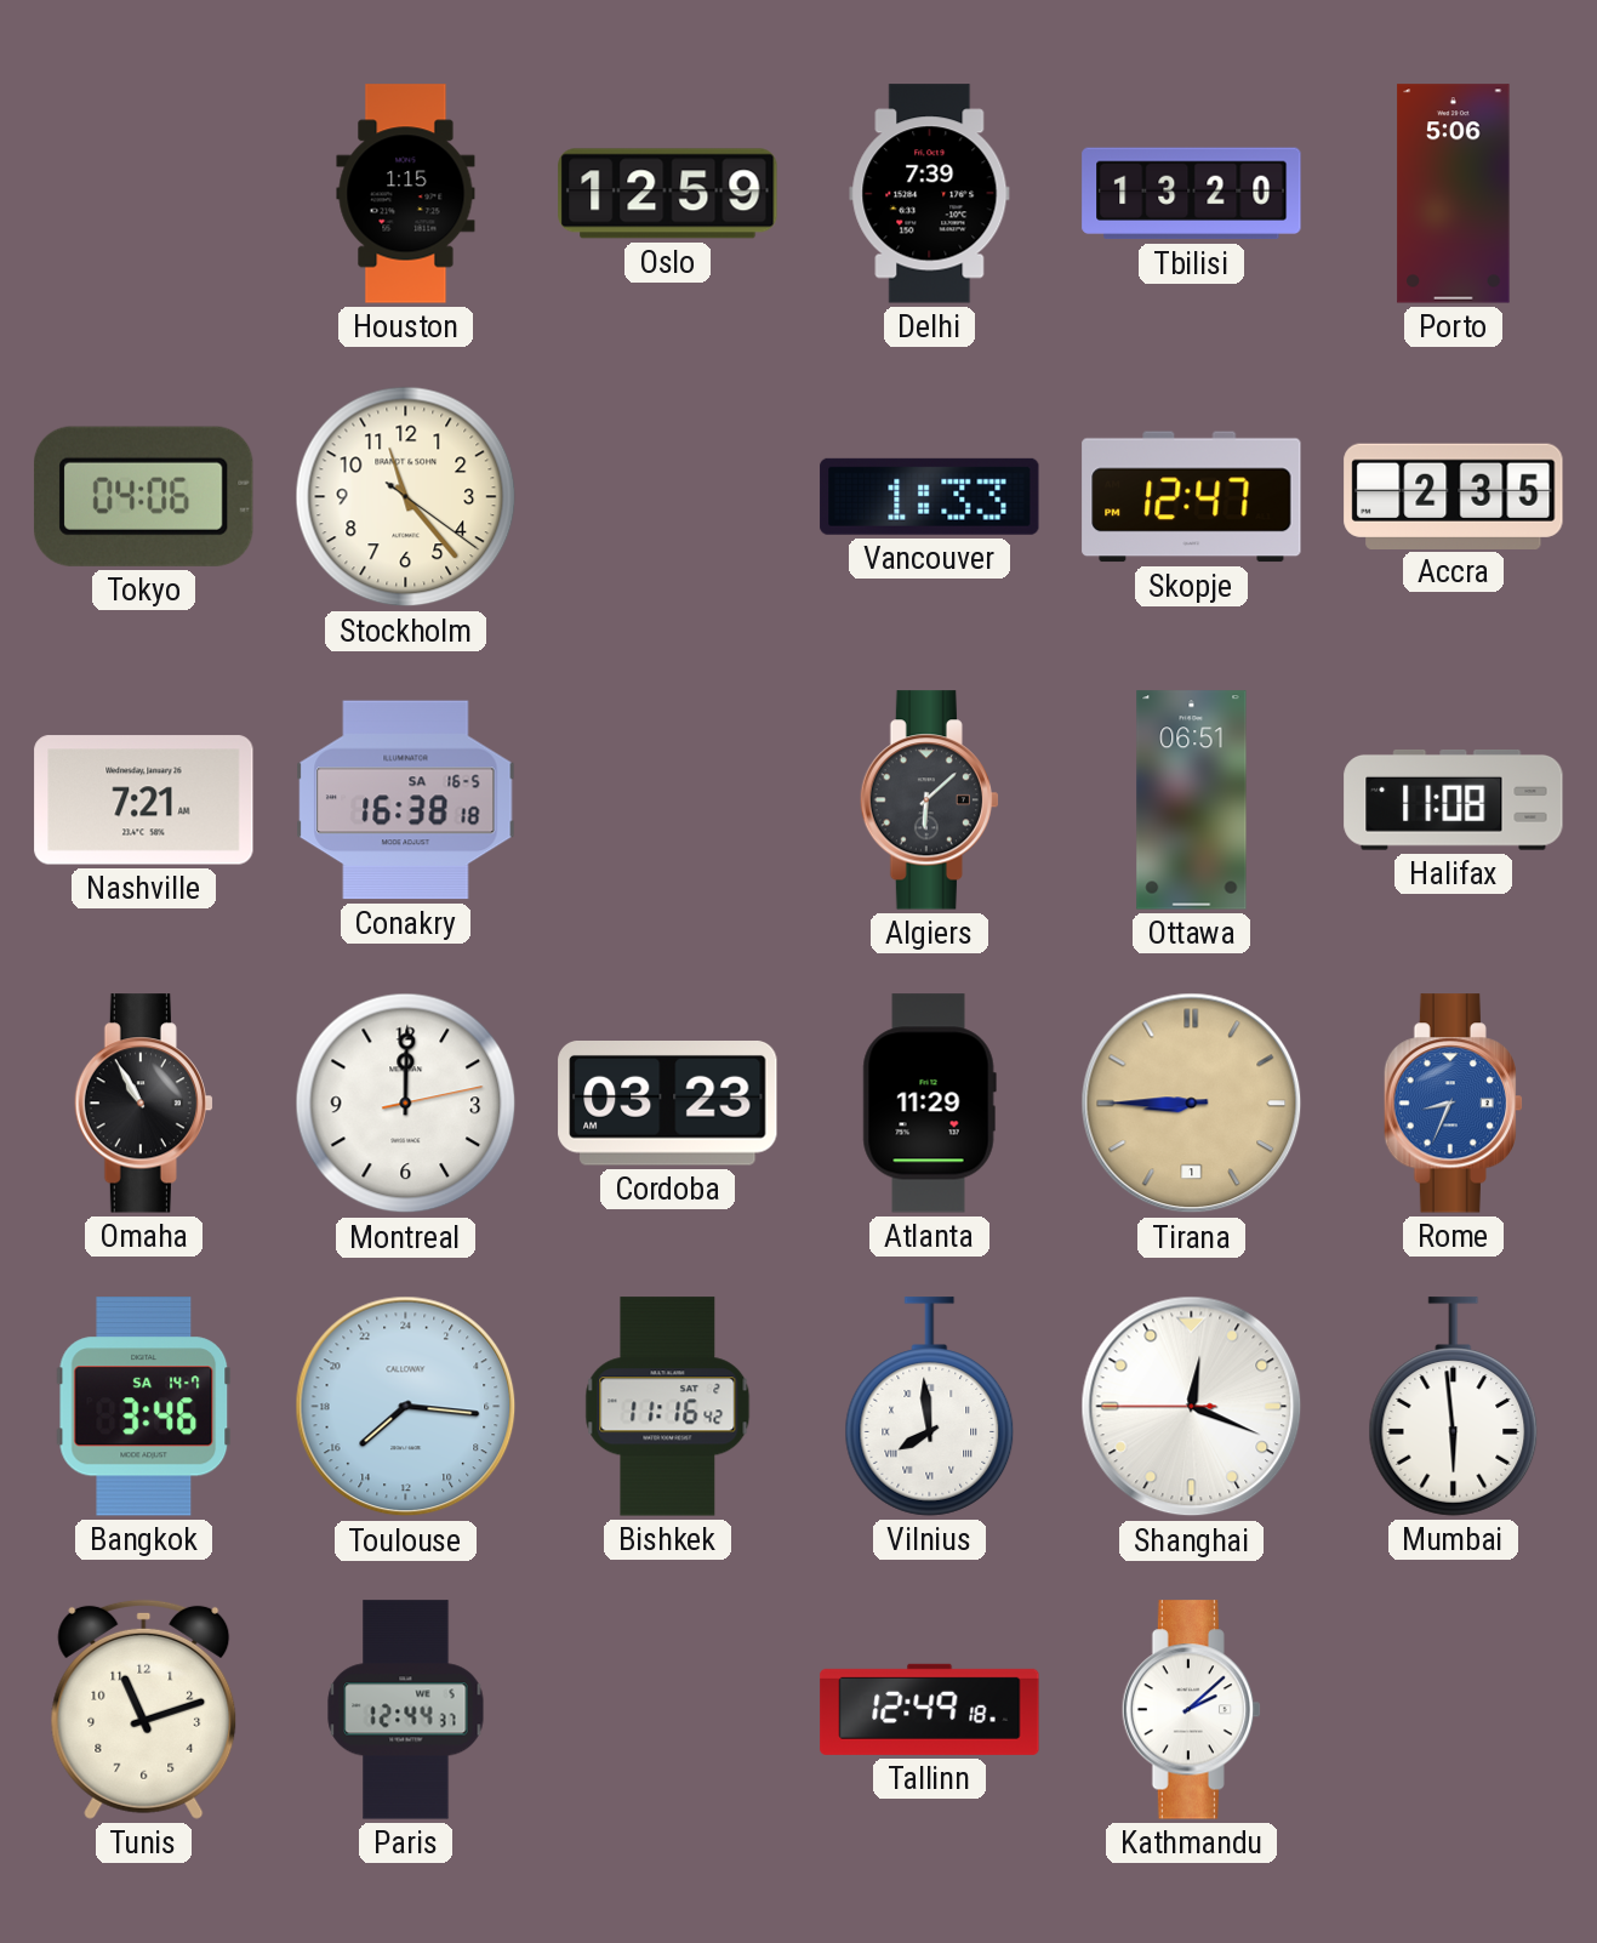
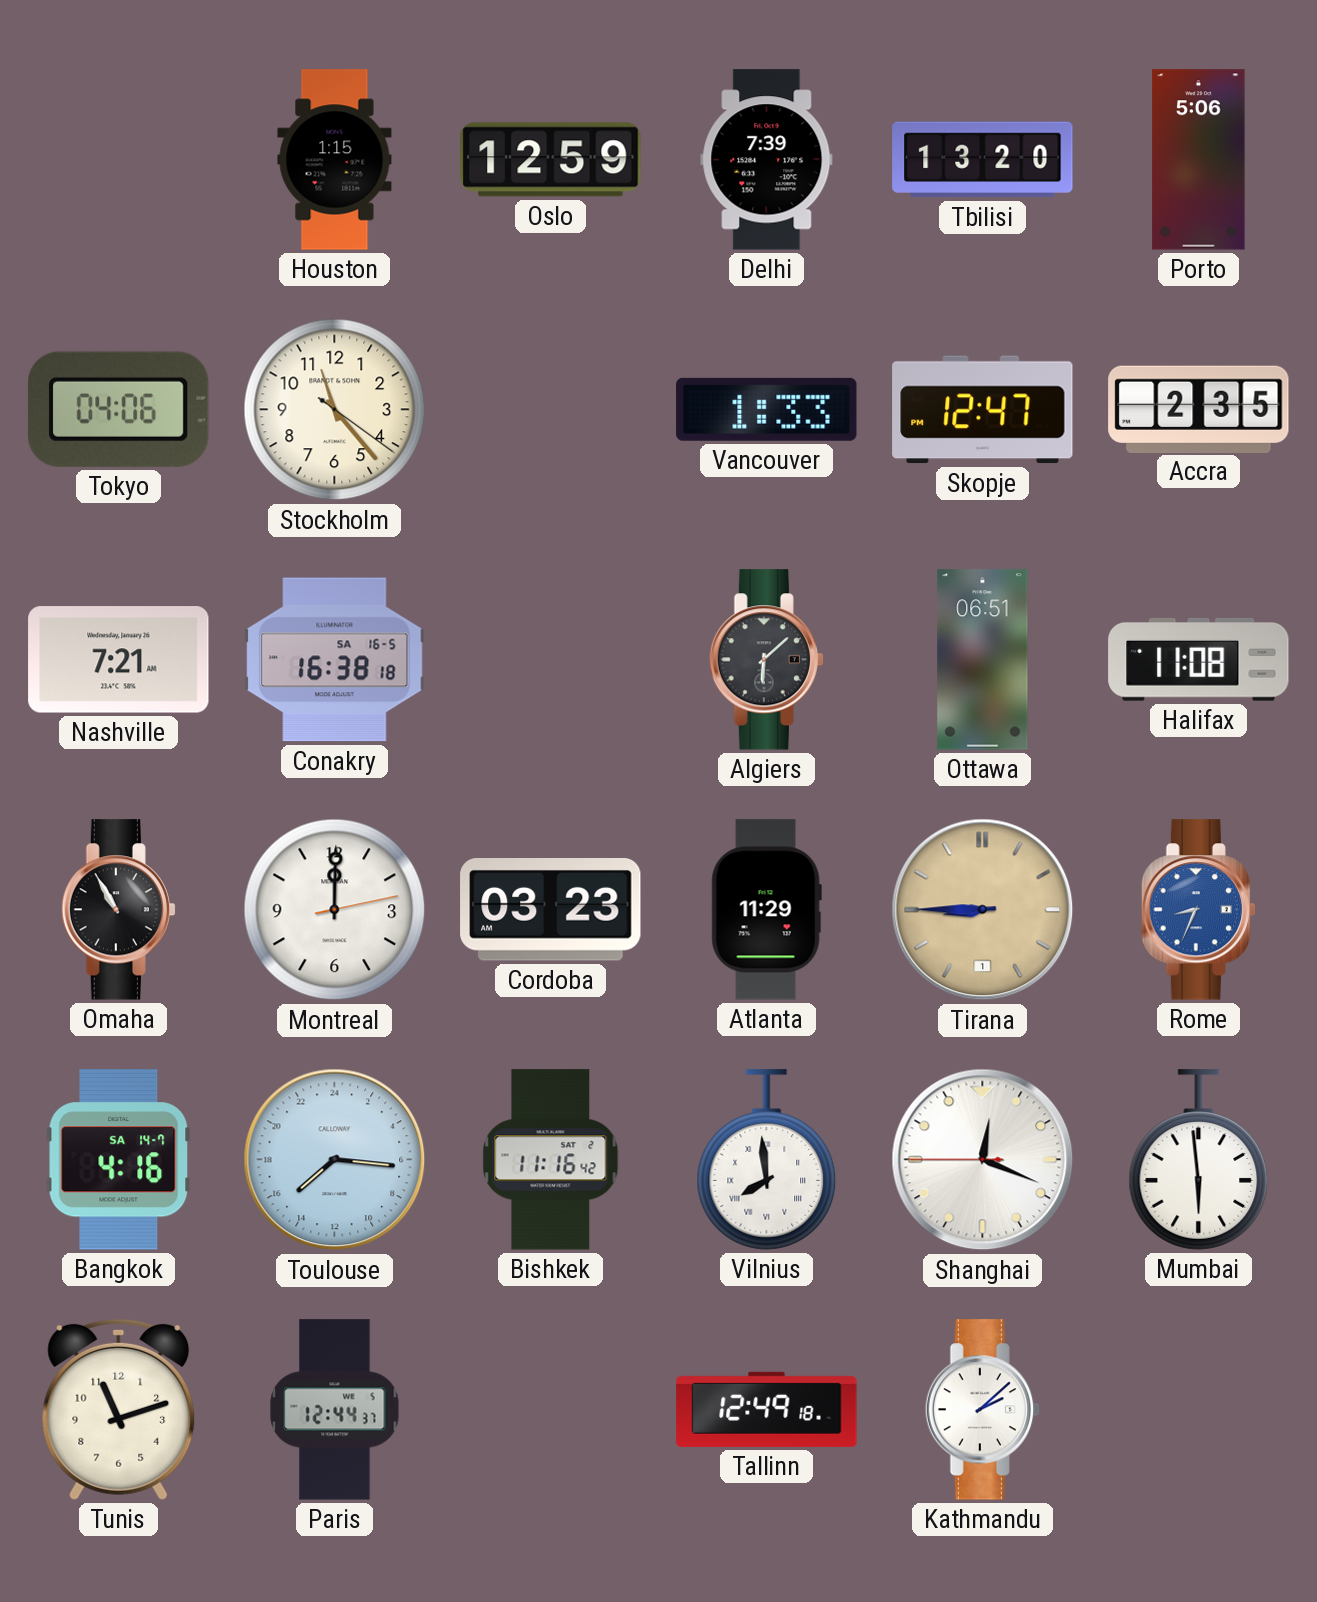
Bangkok: 3:46 -> 4:16 (119, 1160)
